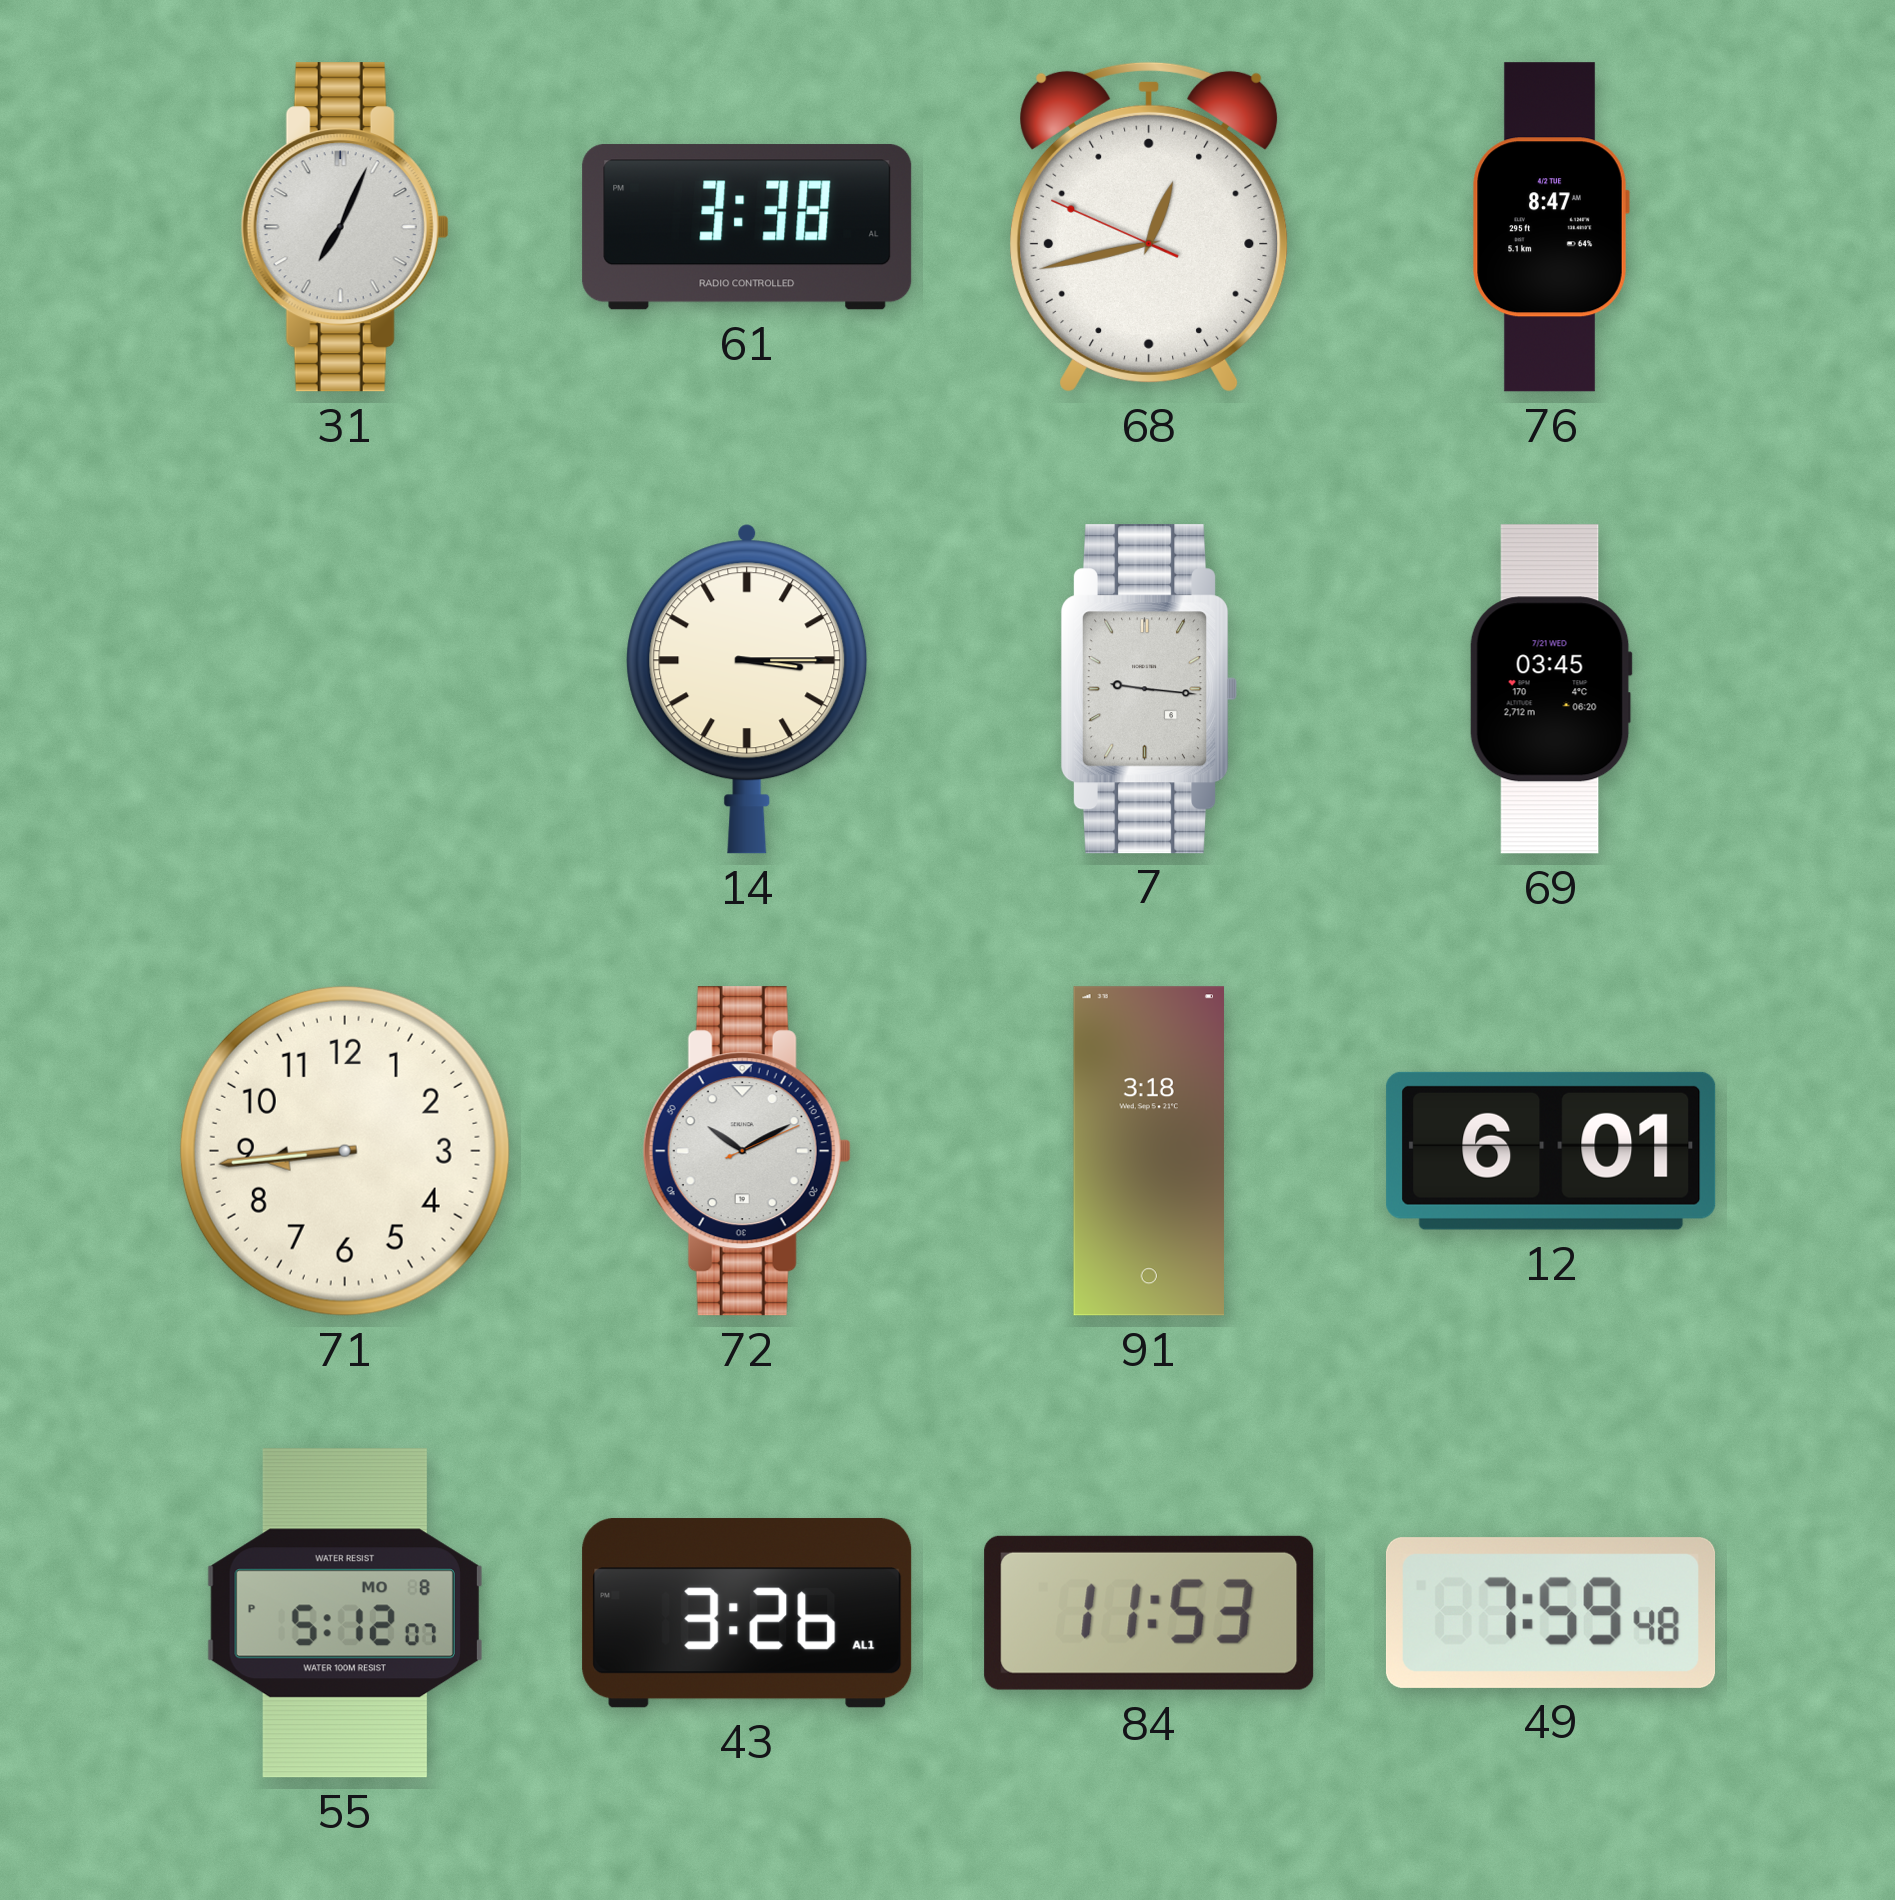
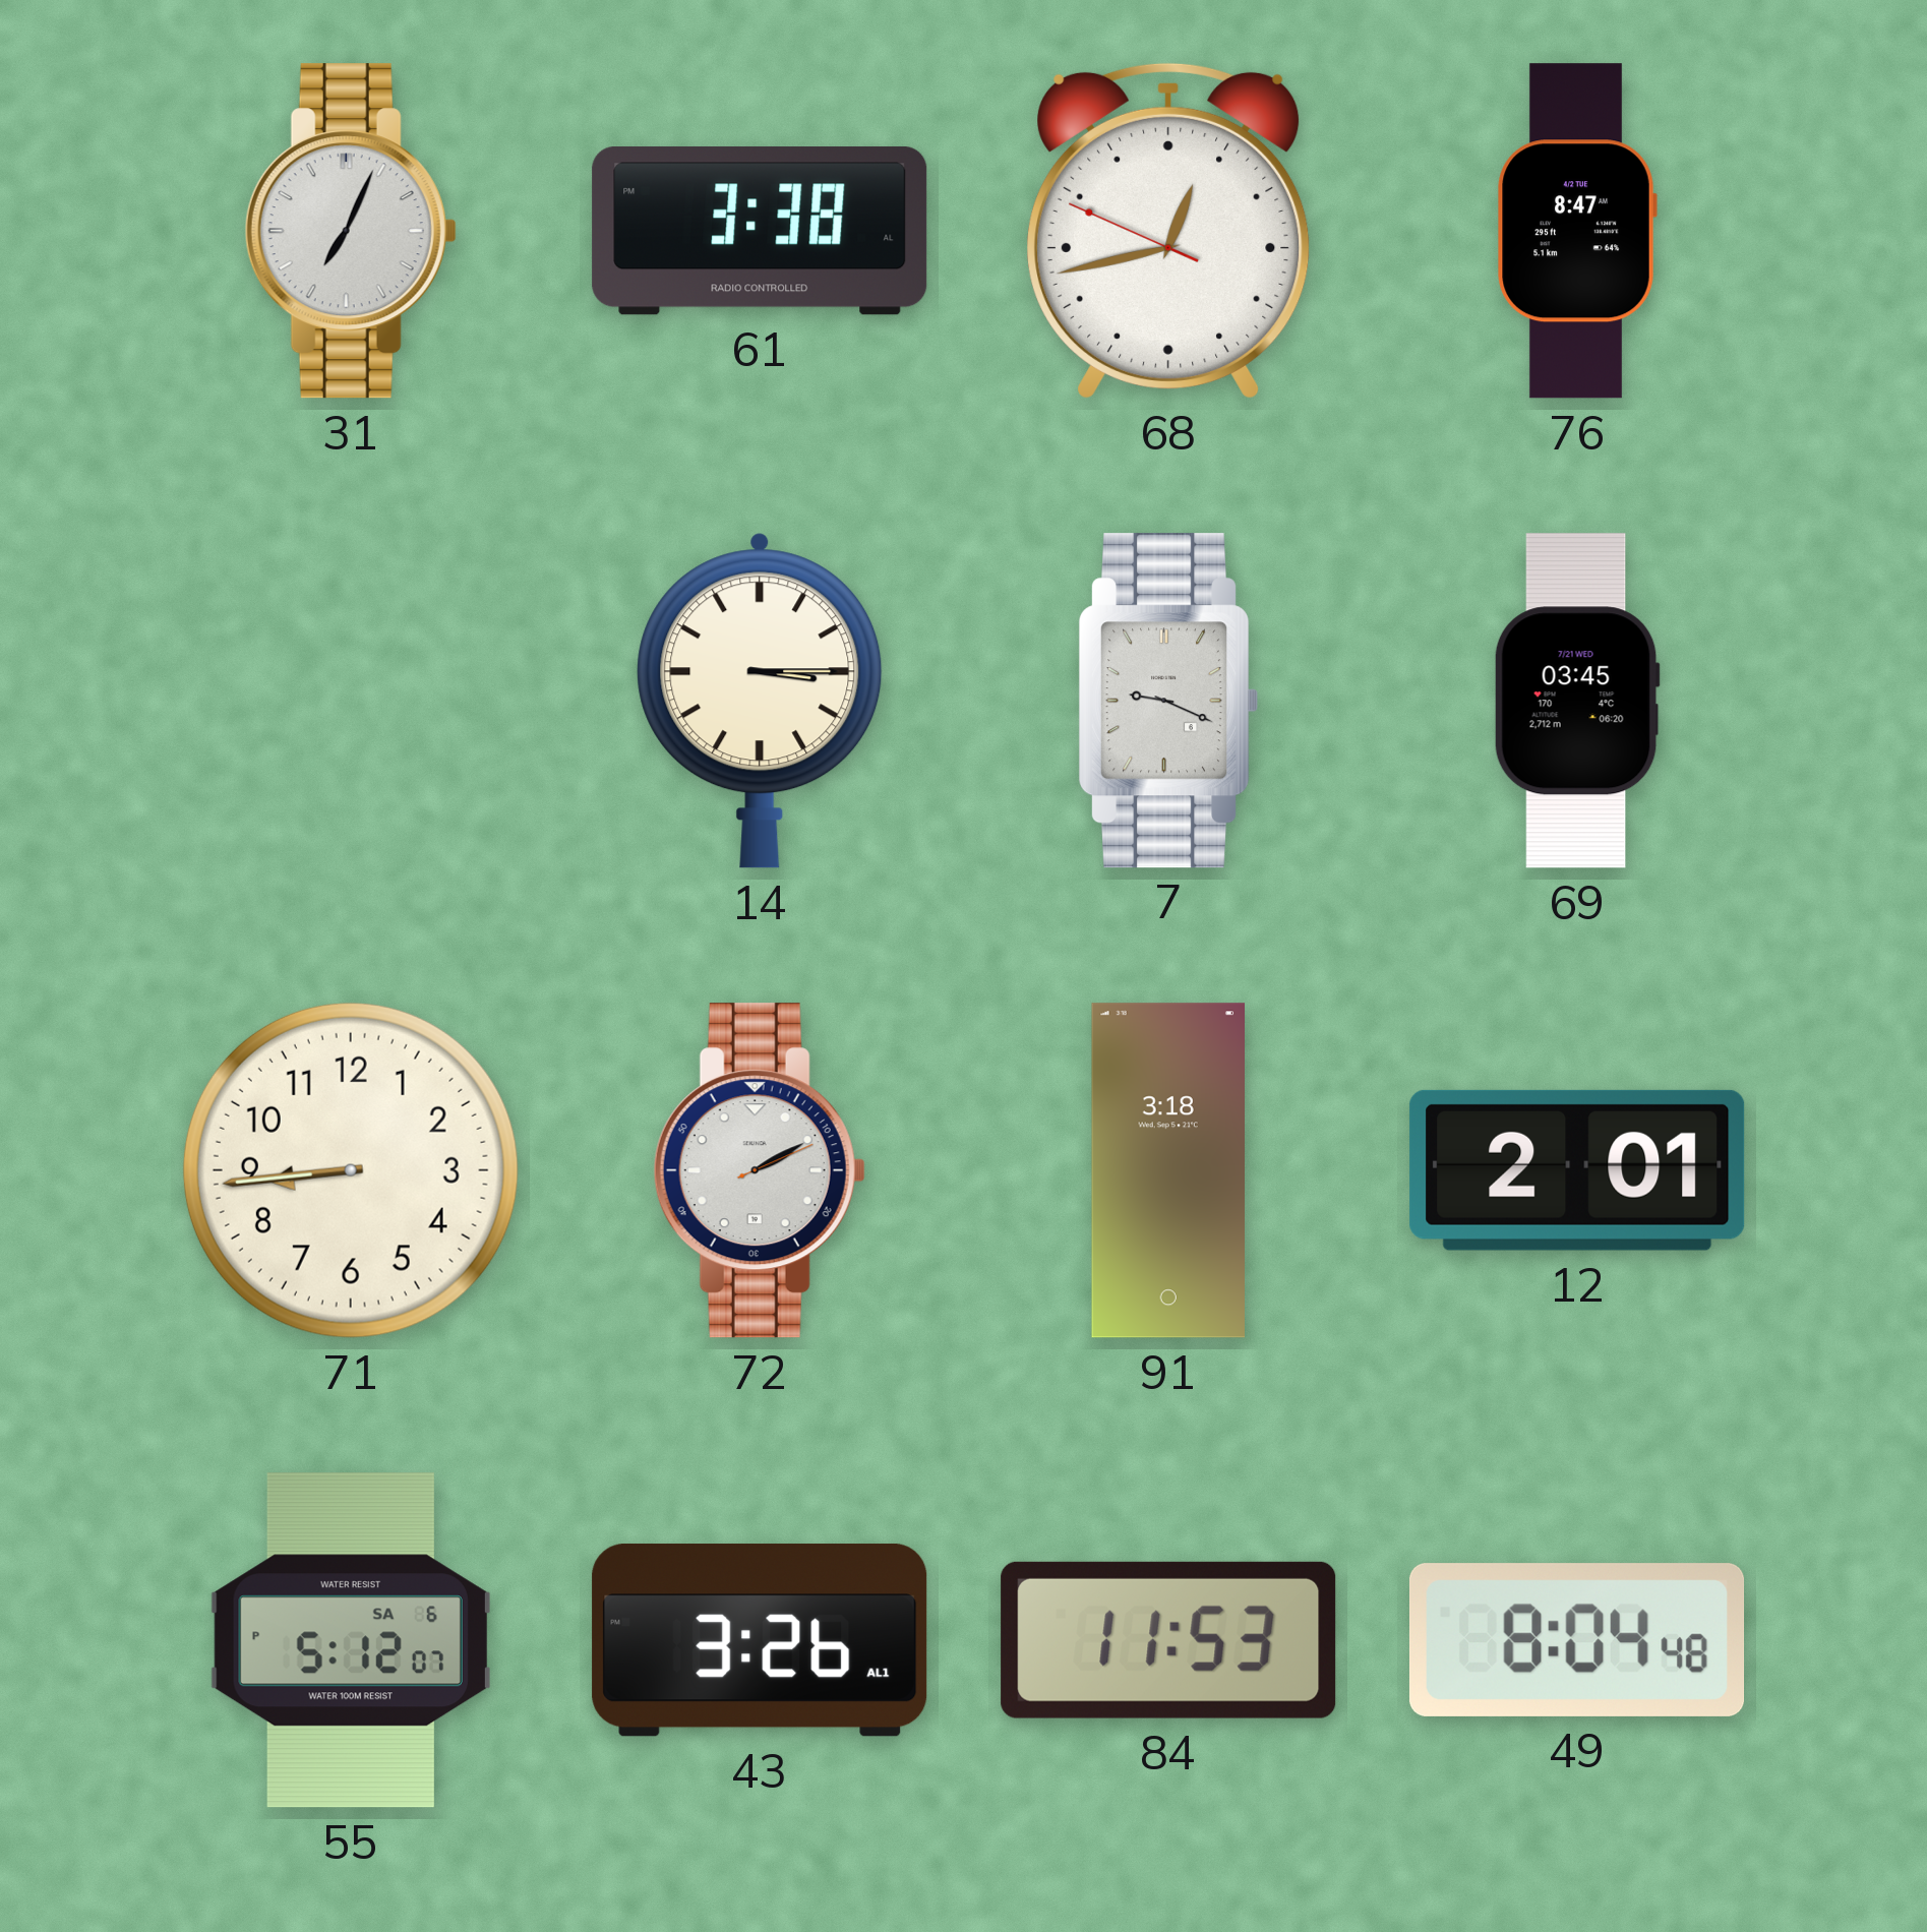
7: 9:16 -> 9:19 (1168, 701)
72: 10:10 -> 2:10 (760, 1170)
12: 6:01 -> 2:01 (1577, 1170)
55 date: MO 8 -> SA 6 (351, 1640)
49: 7:59 -> 8:04 (1577, 1640)
